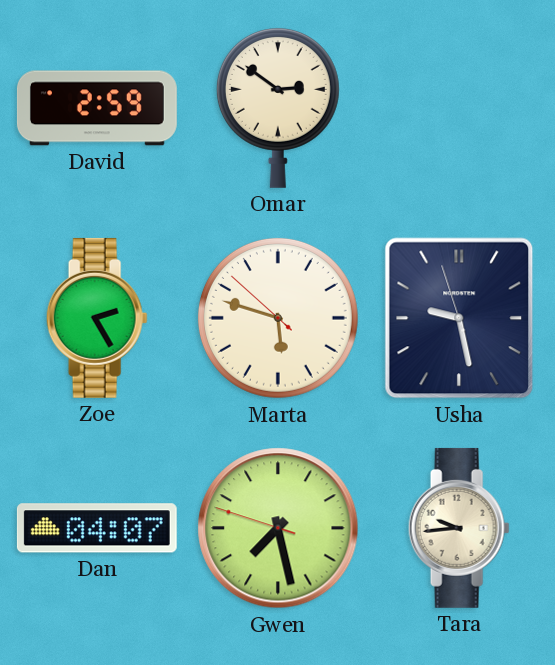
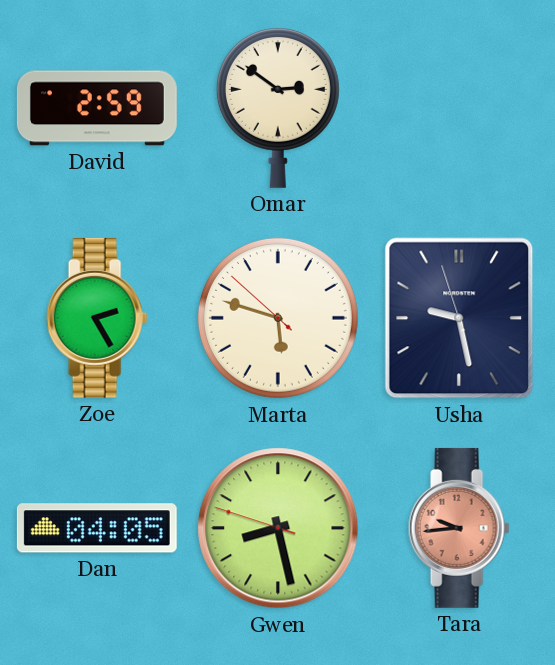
Dan: 04:07 -> 04:05 (97, 528)
Gwen: 7:27 -> 8:27 (278, 528)
Tara dial: cream -> salmon (459, 528)
